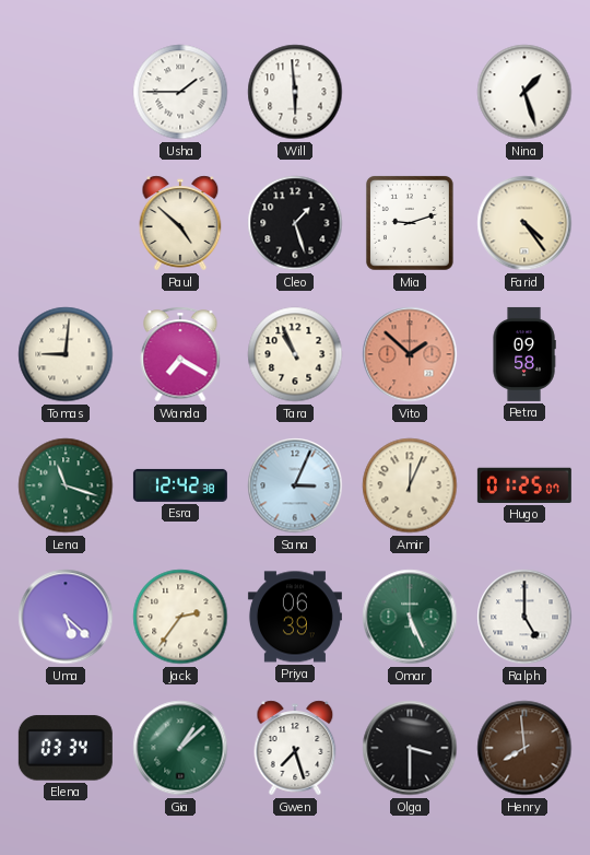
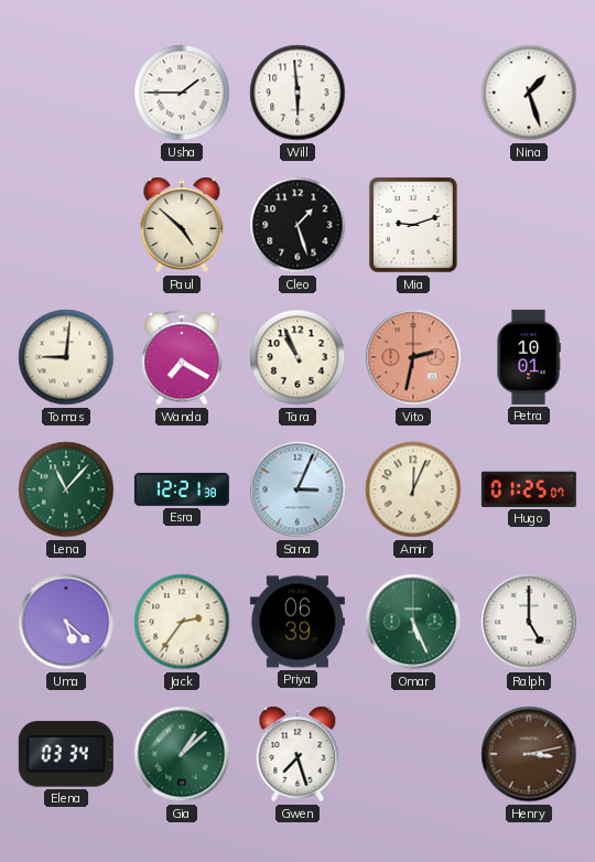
Farid: 4:24 -> none (524, 223)
Vito: 1:52 -> 2:32 (413, 357)
Petra: 09:58 -> 10:01 (529, 357)
Lena: 11:18 -> 11:07 (66, 489)
Esra: 12:42 -> 12:21 (182, 489)
Olga: 3:30 -> none (410, 748)
Henry: 7:59 -> 3:13 (529, 754)
